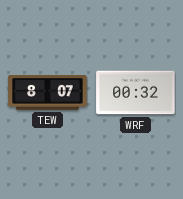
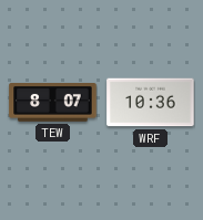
WRF: 00:32 -> 10:36 (151, 103)
